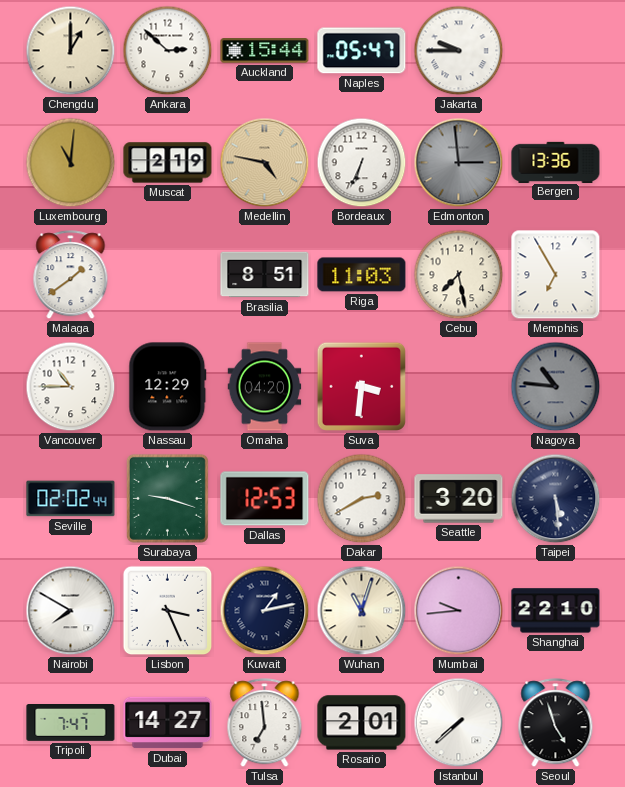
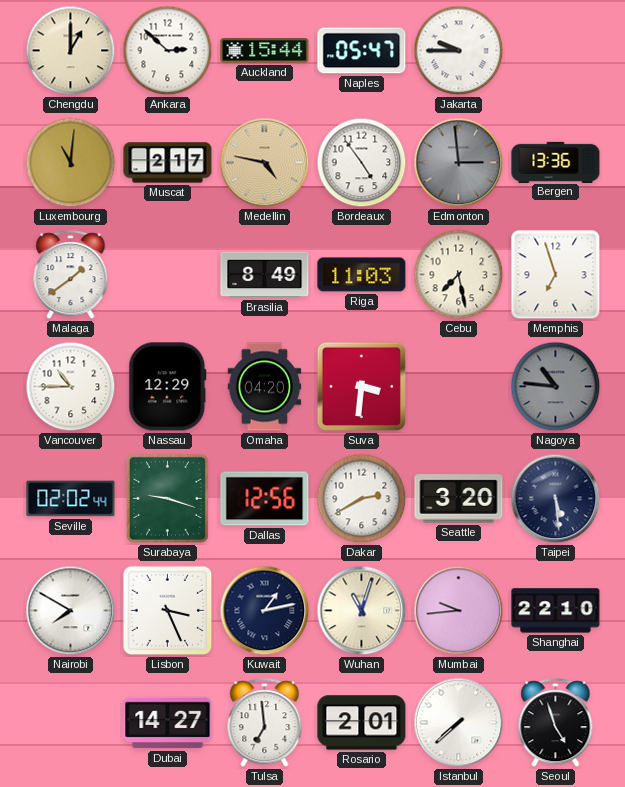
Muscat: 2:19 -> 2:17 (168, 163)
Bordeaux: 6:34 -> 4:54 (362, 163)
Brasilia: 8:51 -> 8:49 (265, 275)
Memphis: 6:55 -> 6:57 (556, 275)
Dallas: 12:53 -> 12:56 (265, 499)
Tripoli: 7:47 -> none (71, 723)
